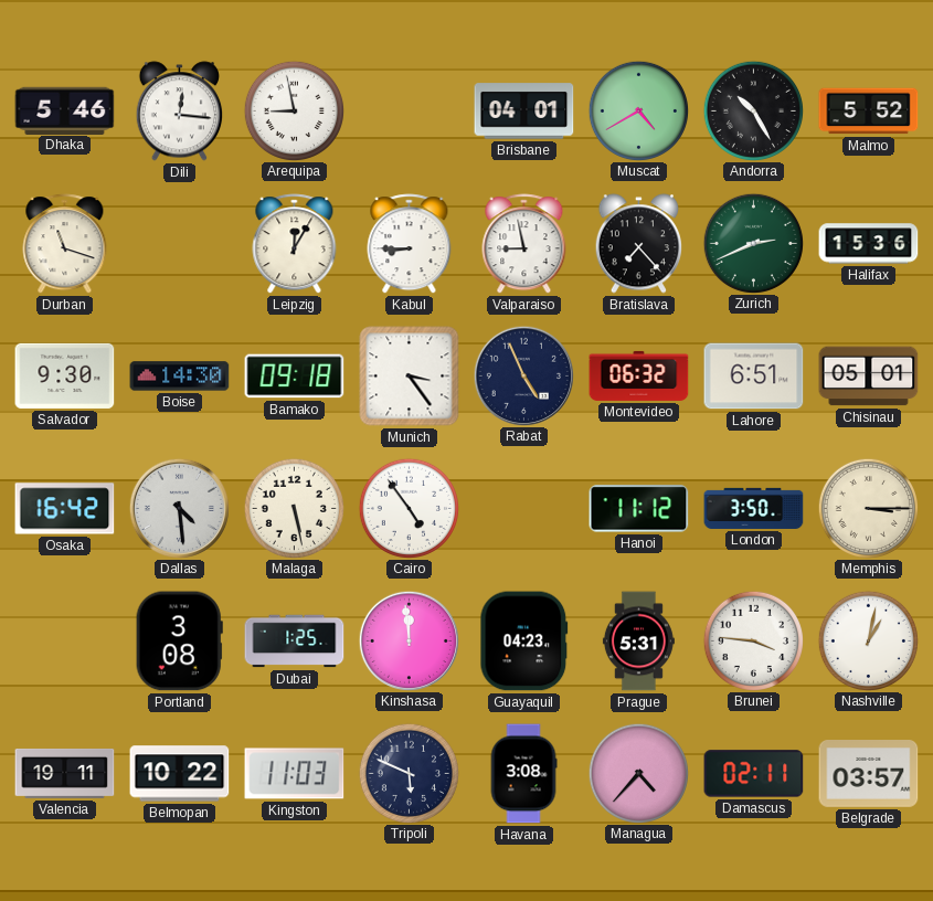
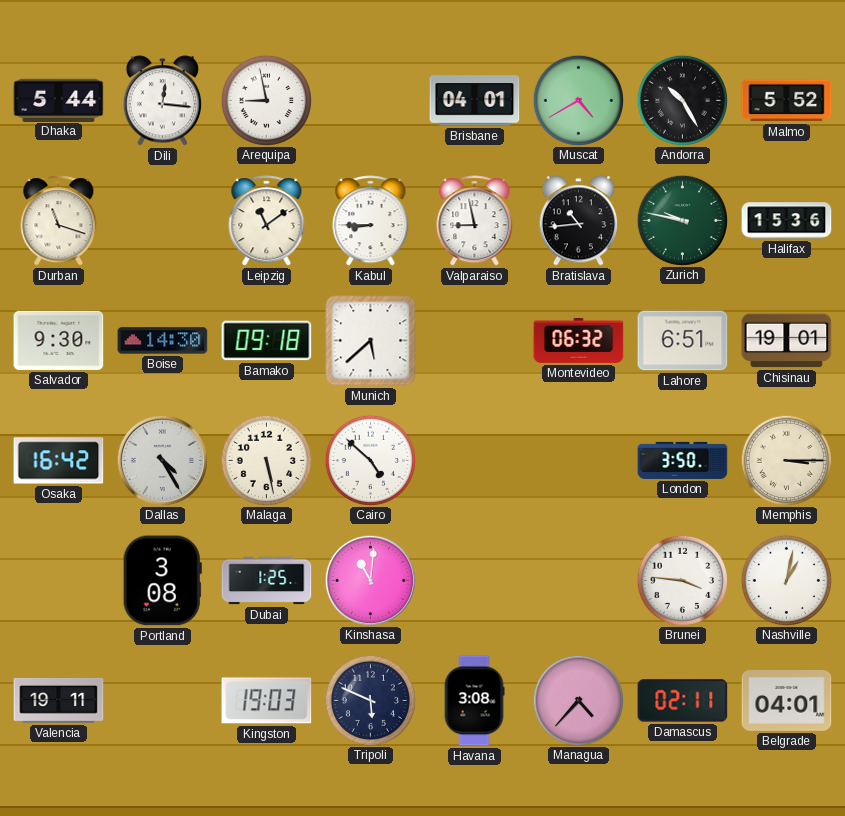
Dhaka: 5:46 -> 5:44 (59, 100)
Leipzig: 12:05 -> 11:09 (267, 221)
Bratislava: 7:23 -> 10:44 (578, 221)
Zurich: 2:41 -> 9:47 (682, 220)
Munich: 3:24 -> 5:38 (371, 341)
Rabat: 4:56 -> none (523, 375)
Chisinau: 05:01 -> 19:01 (787, 341)
Dallas: 4:29 -> 4:25 (162, 460)
Cairo: 4:54 -> 4:52 (370, 460)
Hanoi: 11:12 -> none (639, 509)
Kinshasa: 11:59 -> 11:01 (370, 580)
Guayaquil: 04:23 -> none (524, 642)
Prague: 5:31 -> none (638, 642)
Belmopan: 10:22 -> none (180, 774)
Kingston: 11:03 -> 19:03 (267, 701)
Belgrade: 03:57 -> 04:01 (787, 701)
